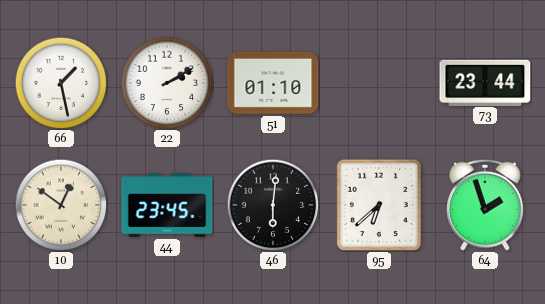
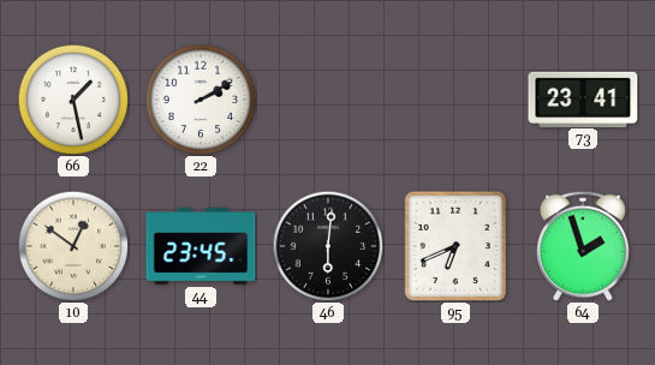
51: 01:10 -> none (273, 83)
73: 23:44 -> 23:41 (583, 98)
95: 6:38 -> 6:41 (455, 245)
